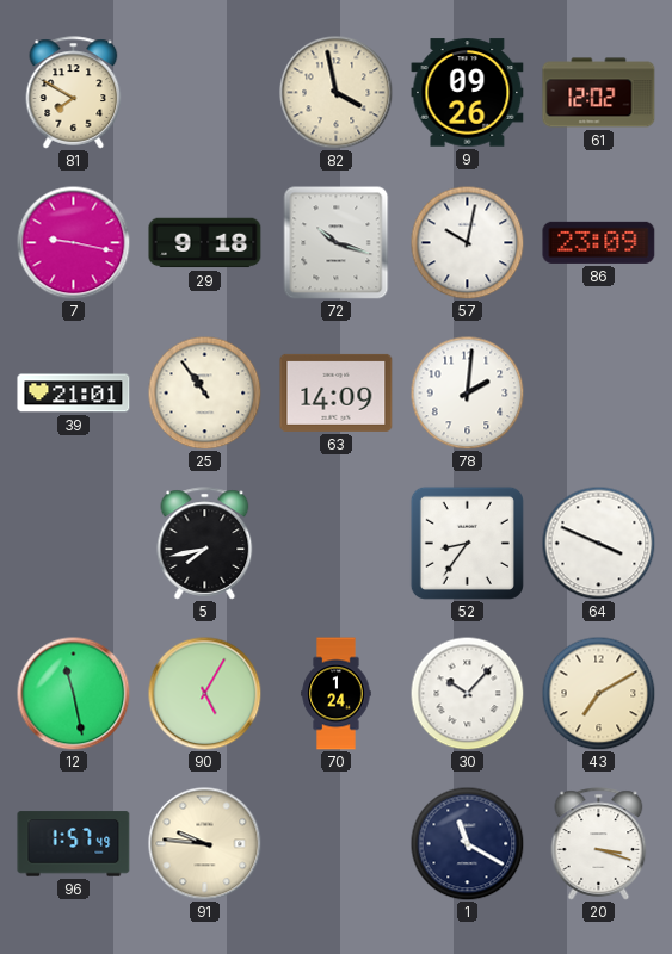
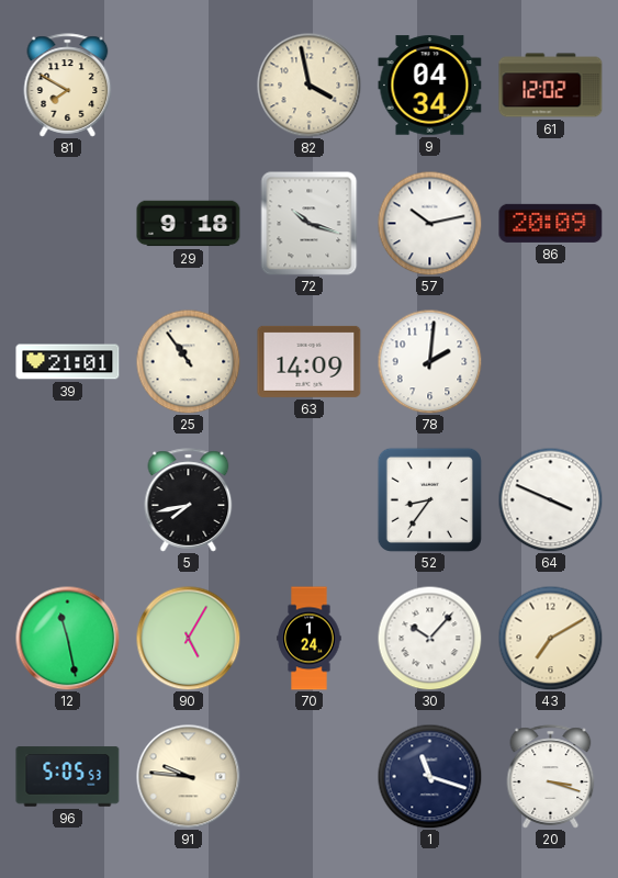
9: 09:26 -> 04:34 (430, 86)
7: 9:17 -> none (73, 242)
57: 10:02 -> 10:13 (429, 223)
86: 23:09 -> 20:09 (551, 223)
96: 1:57 -> 5:05 (68, 777)
1: 11:20 -> 11:18 (429, 776)
